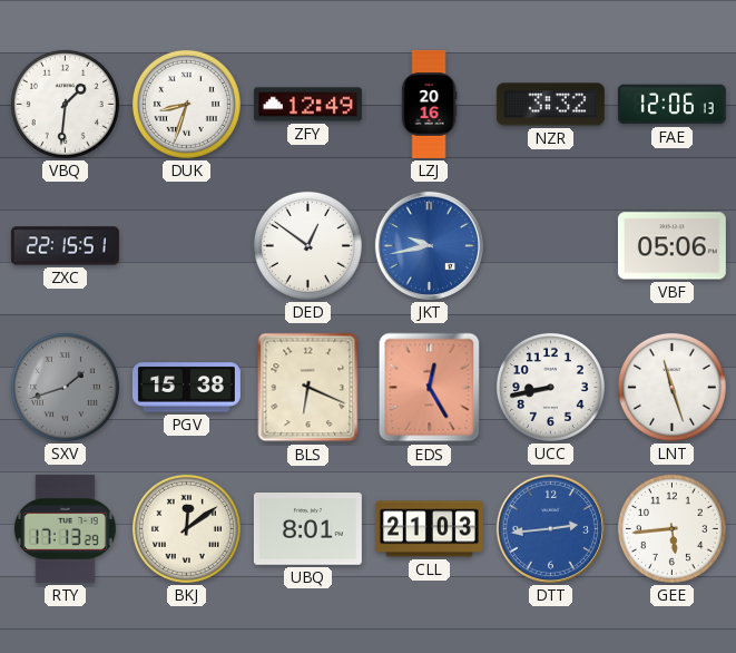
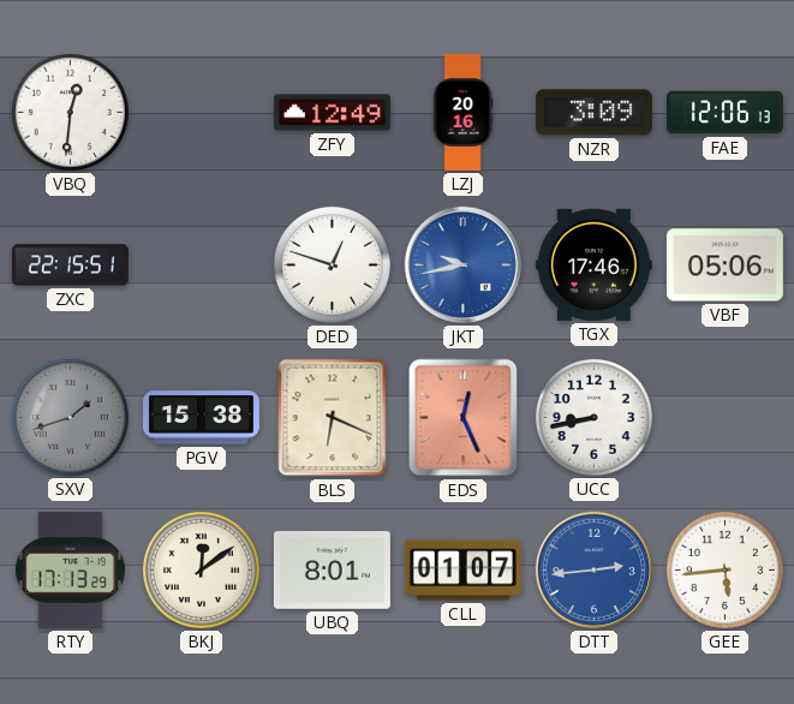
VBQ: 1:31 -> 12:31 (70, 112)
DUK: 8:33 -> none (186, 104)
NZR: 3:32 -> 3:09 (593, 113)
DED: 12:51 -> 12:48 (332, 264)
TGX: none -> 17:46 (593, 264)
EDS: 12:25 -> 12:26 (464, 418)
LNT: 11:27 -> none (671, 387)
CLL: 21:03 -> 01:07 (462, 571)
